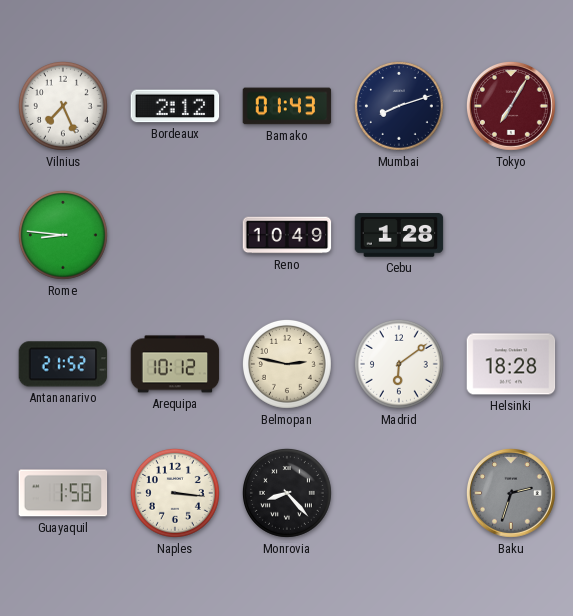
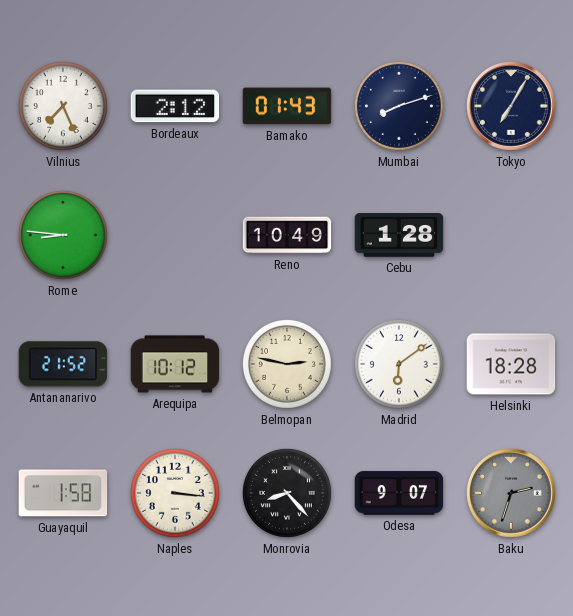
Tokyo dial: burgundy -> navy (511, 106)
Odesa: none -> 9:07 (399, 493)
